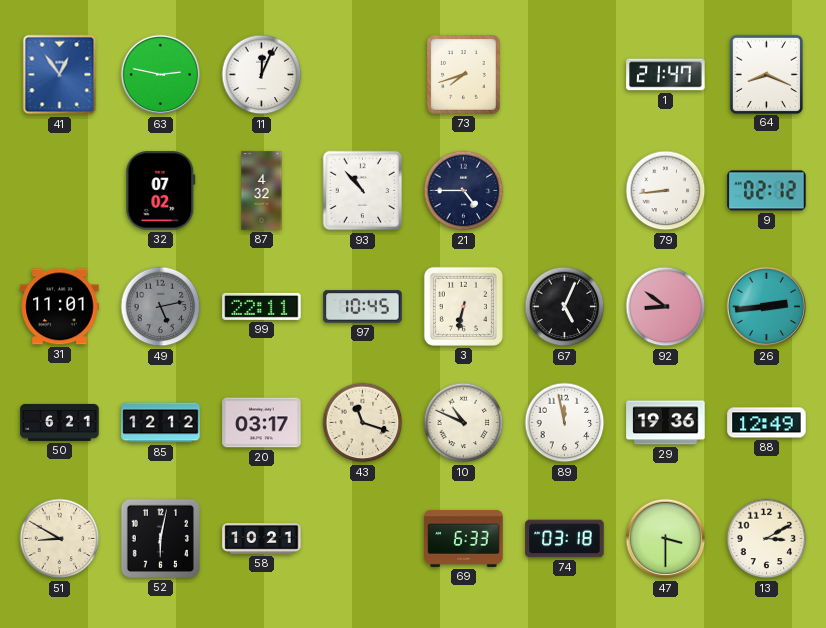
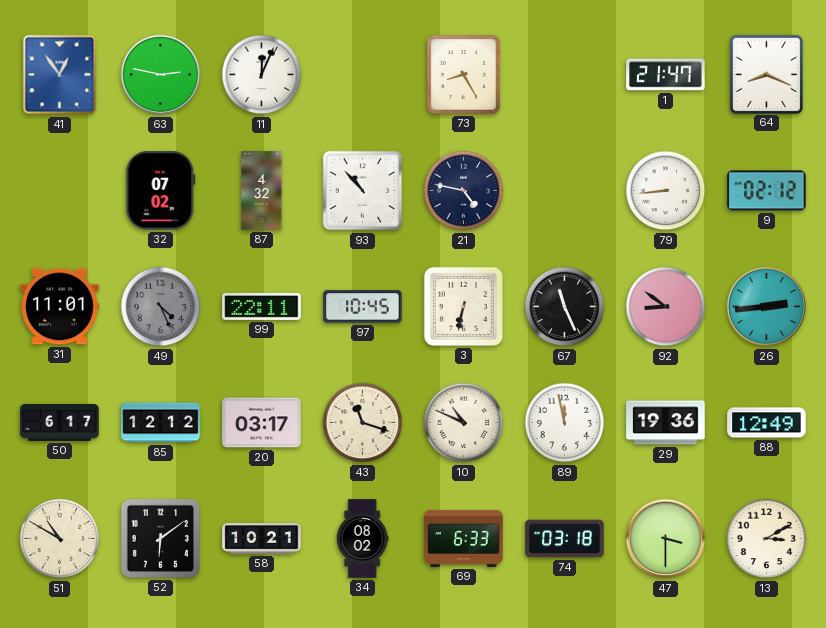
73: 7:42 -> 8:25 (464, 75)
21: 4:45 -> 4:47 (464, 191)
49: 5:13 -> 4:26 (161, 307)
67: 5:04 -> 11:26 (565, 307)
50: 6:21 -> 6:17 (60, 422)
51: 8:50 -> 10:50 (60, 539)
52: 6:02 -> 6:09 (160, 538)
34: none -> 08:02 (362, 539)
